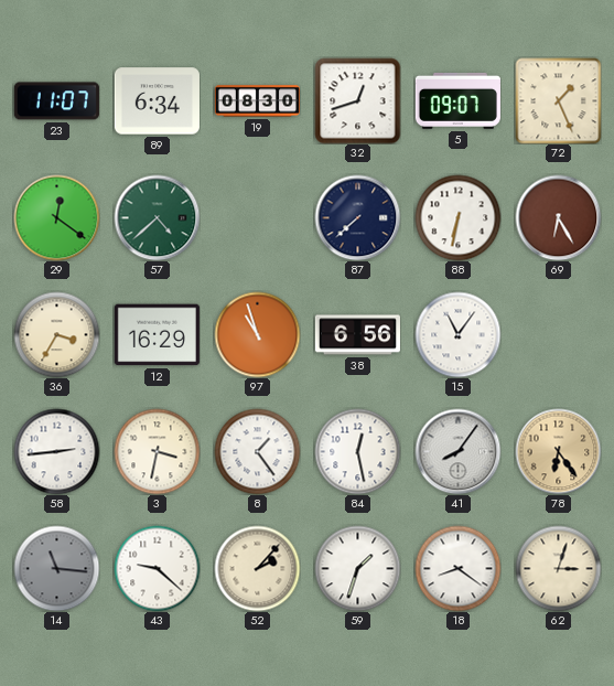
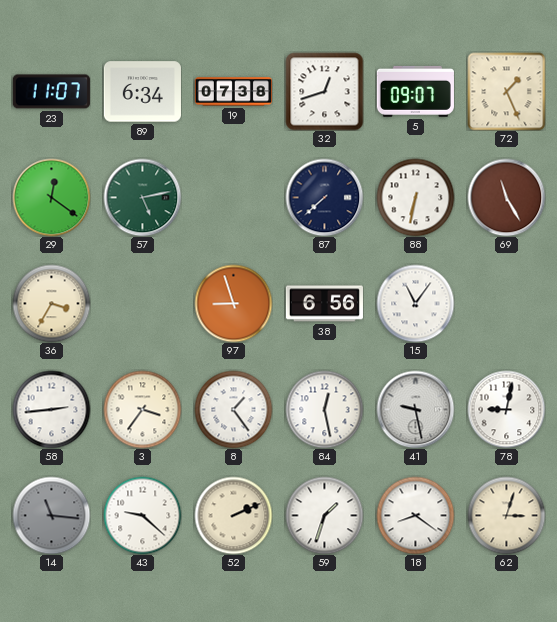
19: 08:30 -> 07:38 (233, 92)
57: 4:38 -> 5:13 (142, 197)
69: 6:25 -> 11:25 (506, 197)
12: 16:29 -> none (157, 335)
97: 10:57 -> 8:57 (233, 303)
3: 3:32 -> 3:36 (142, 409)
41: 8:06 -> 9:28 (415, 409)
78: 6:24 -> 9:02 (506, 409)
78 dial: champagne -> white (506, 409)
52: 2:07 -> 2:11 (233, 515)
